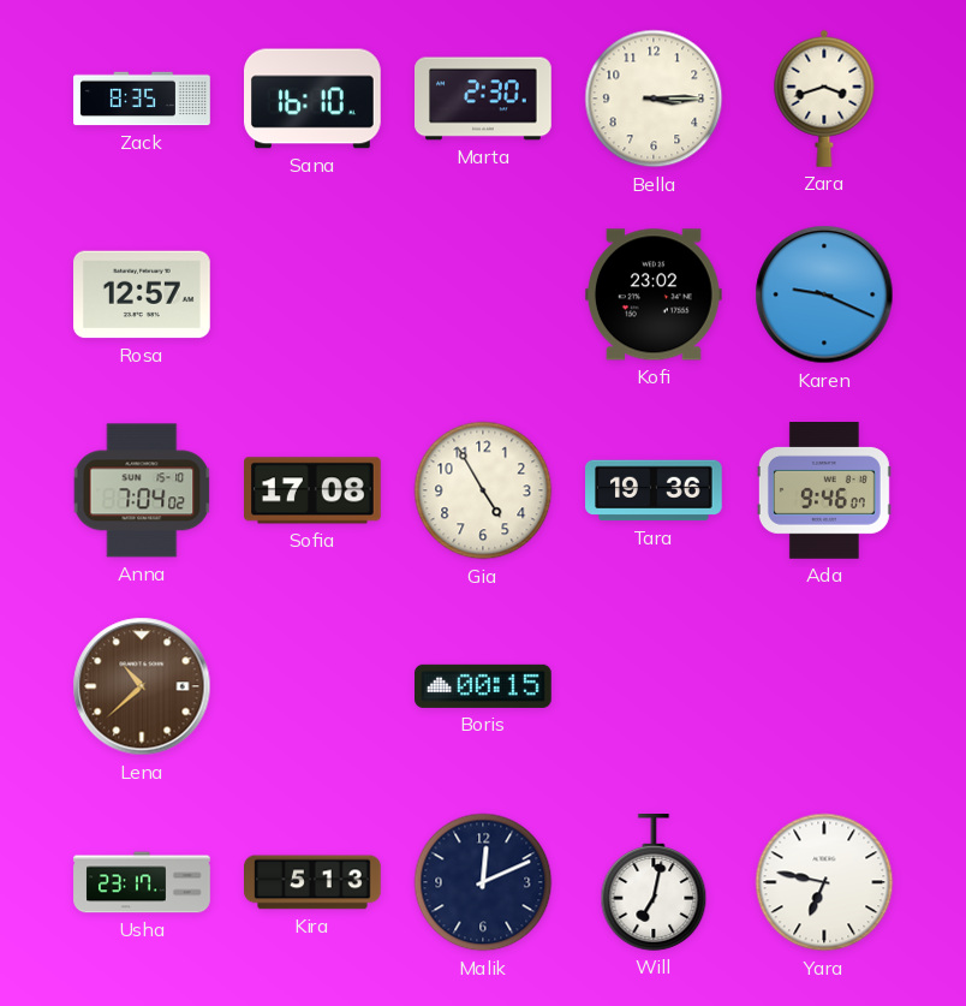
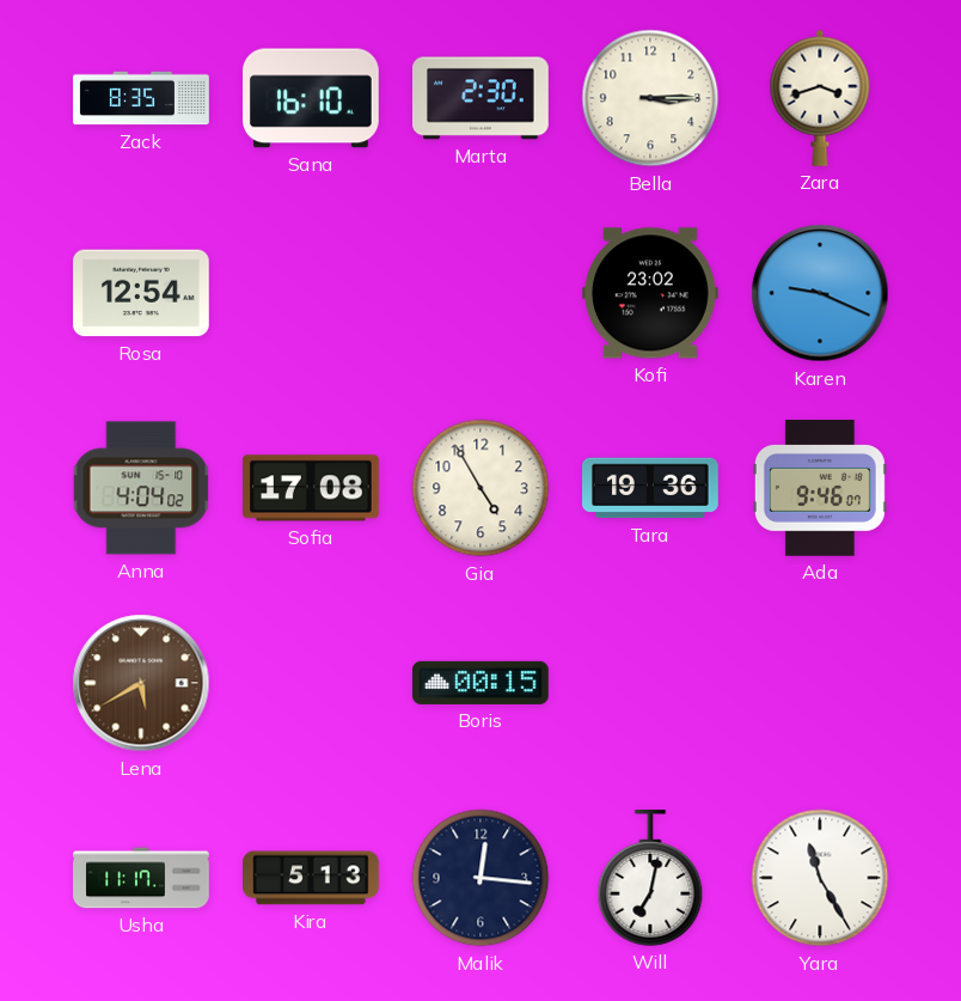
Rosa: 12:57 -> 12:54 (142, 293)
Anna: 7:04 -> 4:04 (141, 488)
Lena: 10:38 -> 5:40 (141, 683)
Usha: 23:17 -> 11:17 (141, 878)
Malik: 12:11 -> 12:16 (480, 878)
Yara: 6:47 -> 11:25 (820, 878)
